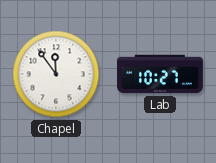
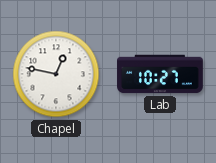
Chapel: 11:54 -> 12:47 (56, 74)
